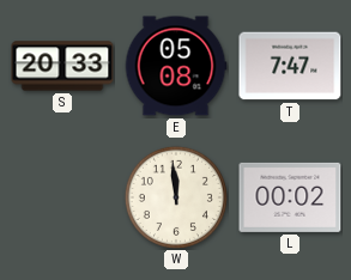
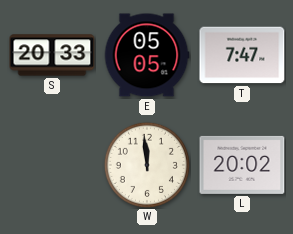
E: 05:08 -> 05:05 (147, 55)
L: 00:02 -> 20:02 (242, 165)
